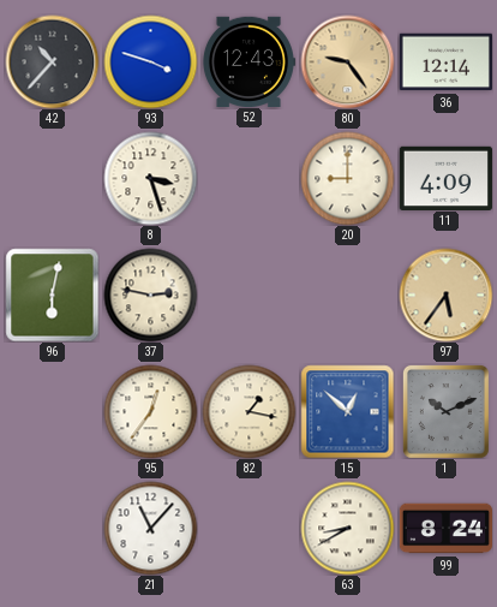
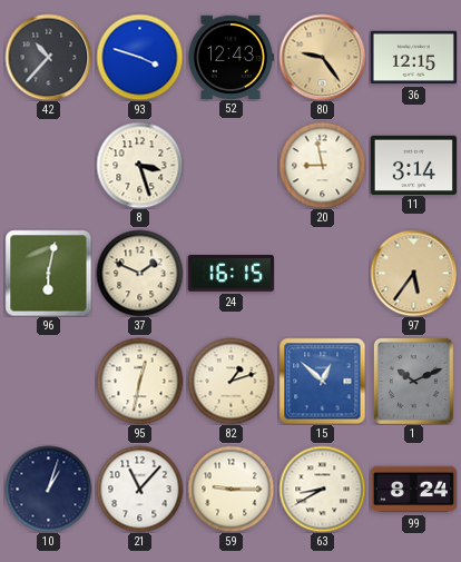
36: 12:14 -> 12:15 (413, 58)
20: 9:00 -> 8:58 (322, 165)
11: 4:09 -> 3:14 (413, 165)
37: 2:47 -> 1:49 (139, 273)
24: none -> 16:15 (230, 274)
95: 12:36 -> 12:32 (139, 381)
82: 1:17 -> 1:12 (230, 381)
10: none -> 1:03 (48, 489)
59: none -> 9:15 (230, 489)
